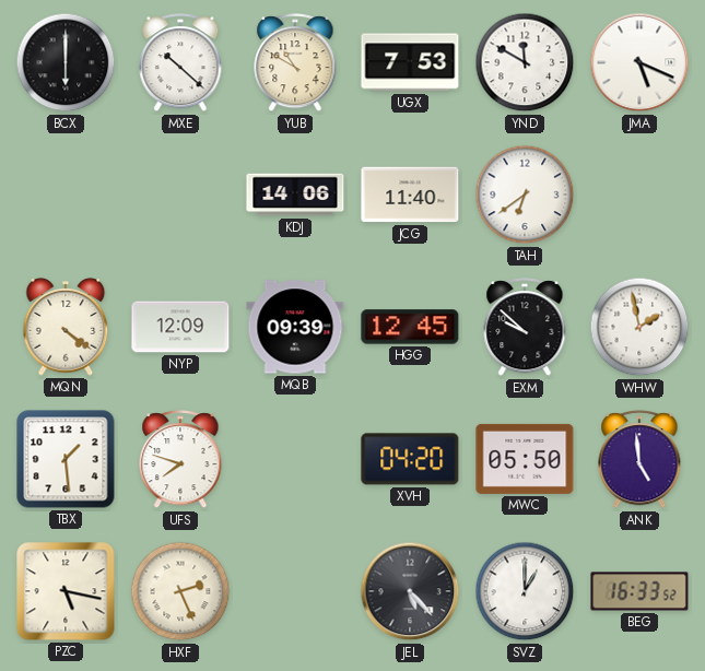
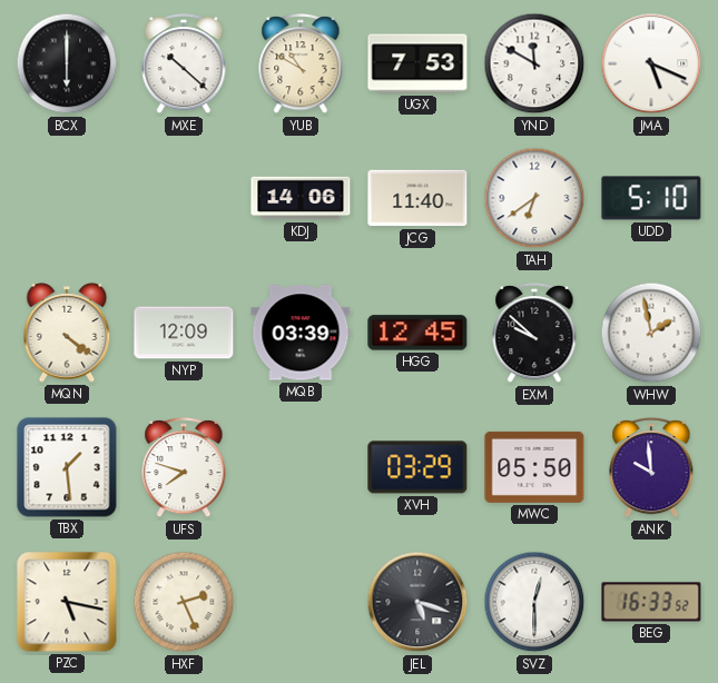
UDD: none -> 5:10 (651, 198)
MQB: 09:39 -> 03:39 (301, 333)
XVH: 04:20 -> 03:29 (417, 467)
ANK: 4:59 -> 9:59 (651, 468)
JEL: 5:23 -> 5:18 (417, 602)
SVZ: 1:00 -> 12:30 (534, 602)
